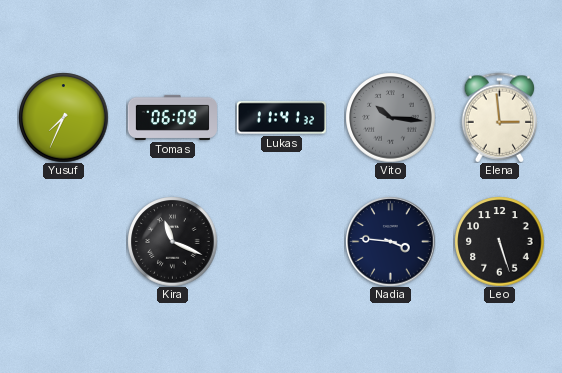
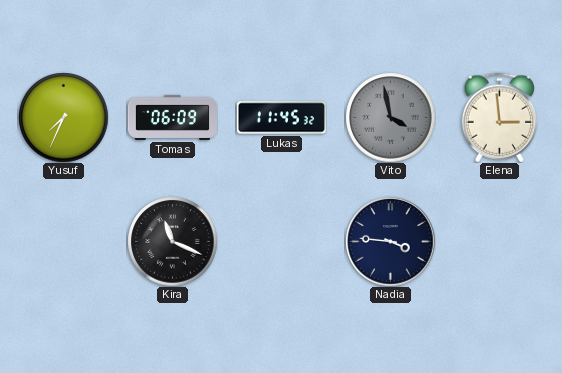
Lukas: 11:41 -> 11:45 (281, 118)
Vito: 10:16 -> 3:58 (390, 117)
Leo: 5:27 -> none (499, 241)
